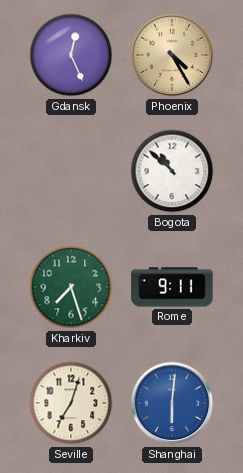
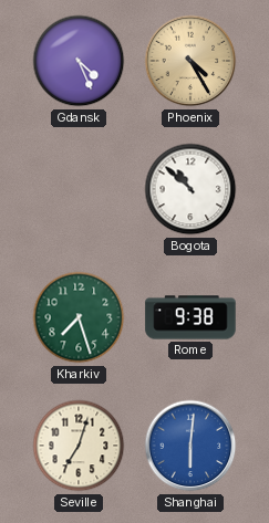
Gdansk: 12:26 -> 4:26 (79, 61)
Rome: 9:11 -> 9:38 (190, 317)
